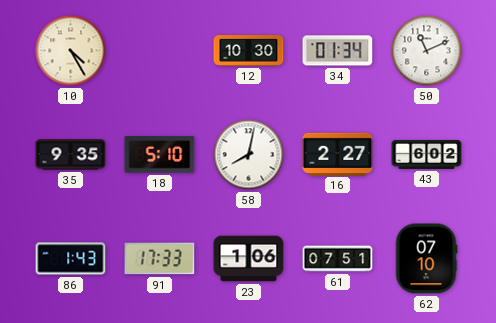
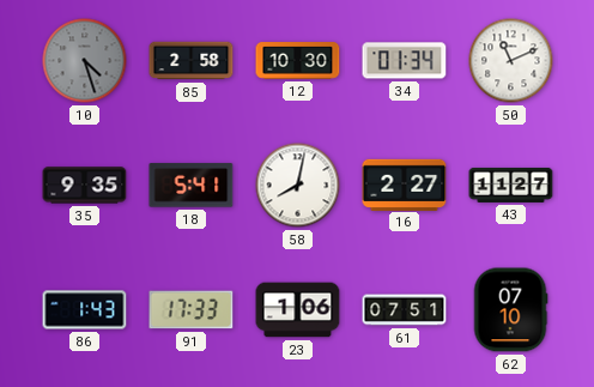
10: 4:25 -> 4:27 (85, 61)
10 dial: cream -> grey (85, 61)
85: none -> 2:58 (192, 61)
18: 5:10 -> 5:41 (192, 186)
43: 6:02 -> 11:27 (511, 185)
